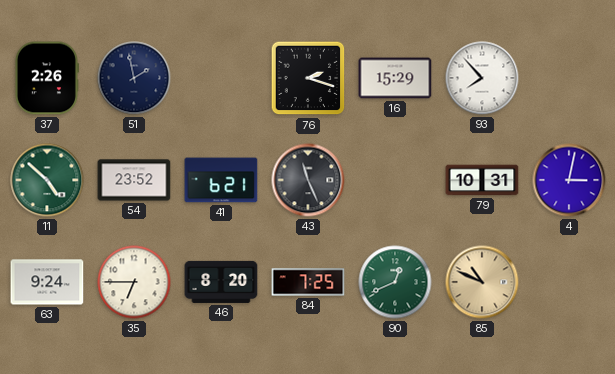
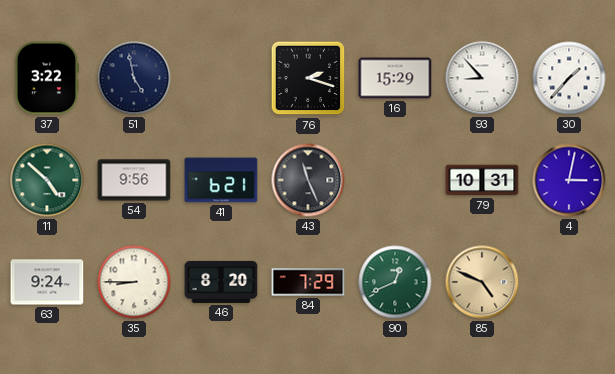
37: 2:26 -> 3:22 (46, 78)
51: 1:58 -> 4:58 (134, 78)
93: 7:53 -> 8:53 (482, 78)
30: none -> 1:37 (569, 78)
54: 23:52 -> 9:56 (134, 180)
35: 6:45 -> 8:45 (134, 282)
84: 7:25 -> 7:29 (308, 282)
85: 10:49 -> 4:49 (482, 282)
